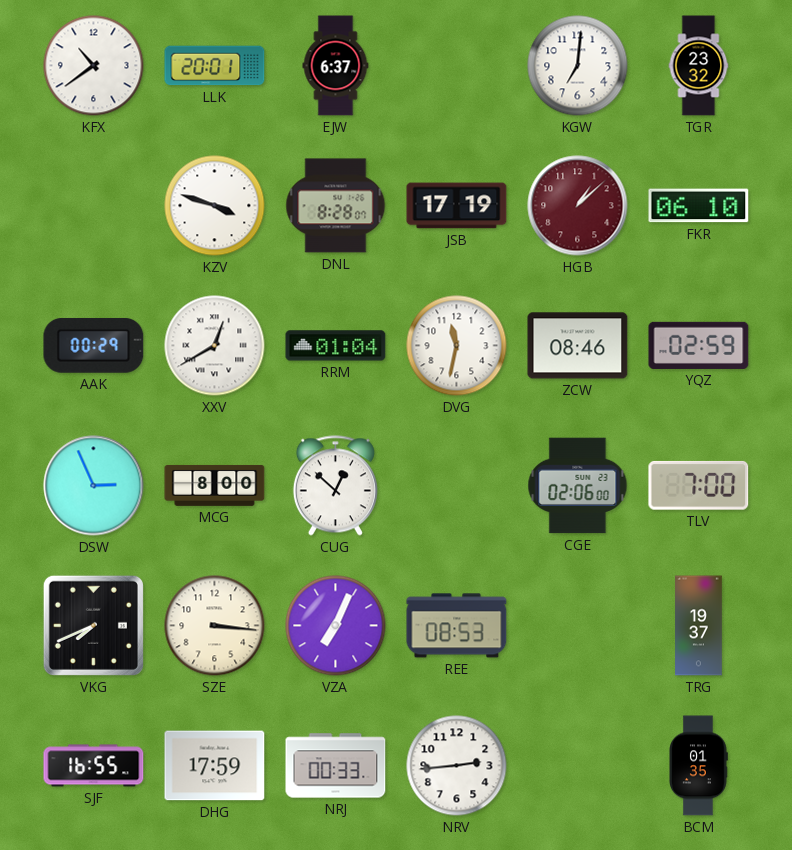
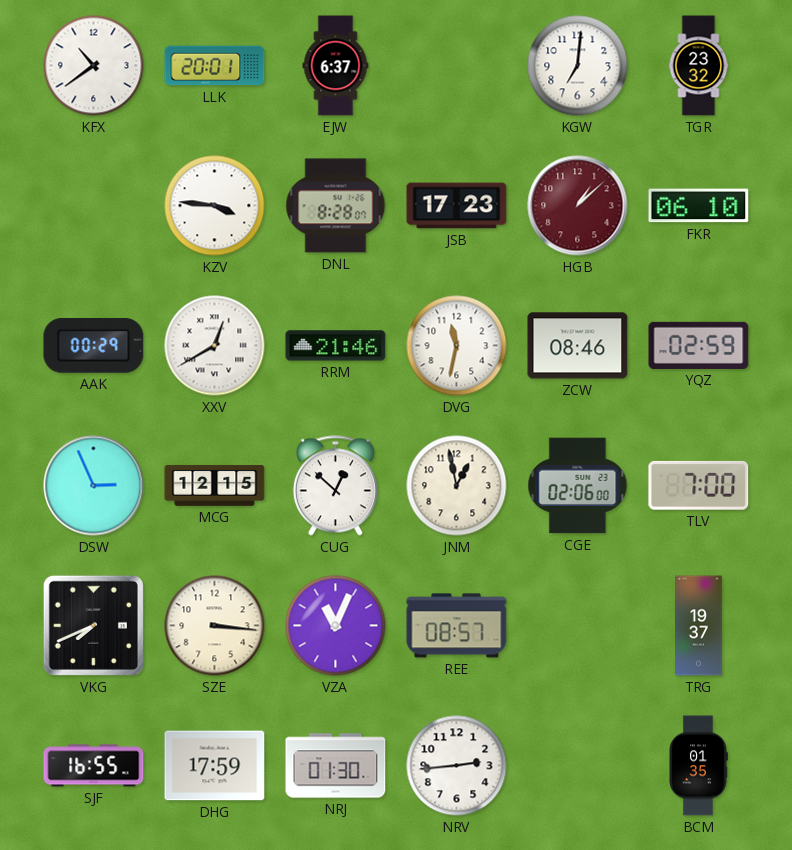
KZV: 3:48 -> 3:46 (215, 206)
JSB: 17:19 -> 17:23 (457, 206)
RRM: 01:04 -> 21:46 (336, 346)
MCG: 8:00 -> 12:15 (215, 485)
JNM: none -> 12:58 (457, 486)
VZA: 7:04 -> 11:04 (336, 626)
REE: 08:53 -> 08:57 (457, 626)
NRJ: 00:33 -> 01:30 (336, 766)
